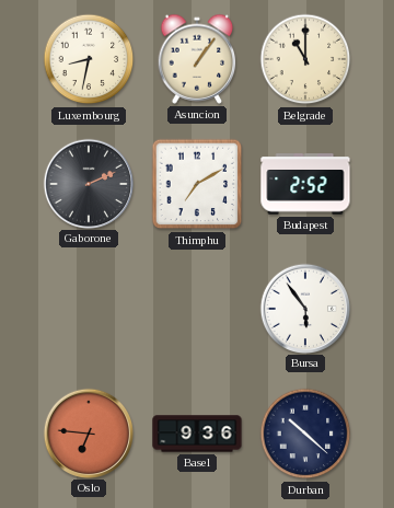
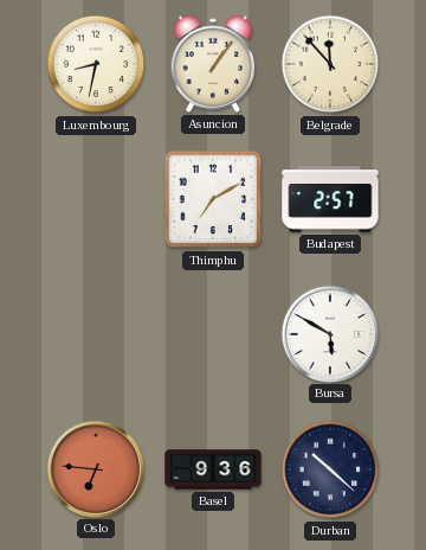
Belgrade: 11:00 -> 11:53 (330, 64)
Gaborone: 2:11 -> none (88, 183)
Budapest: 2:52 -> 2:57 (330, 199)
Bursa: 5:54 -> 5:50 (329, 333)
